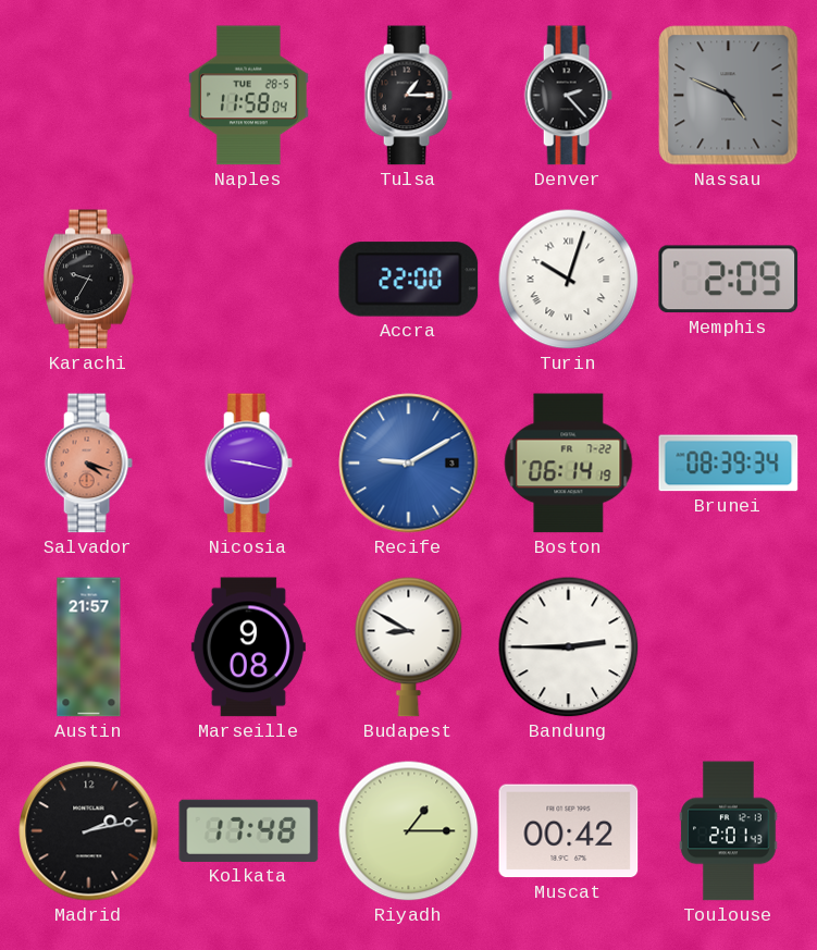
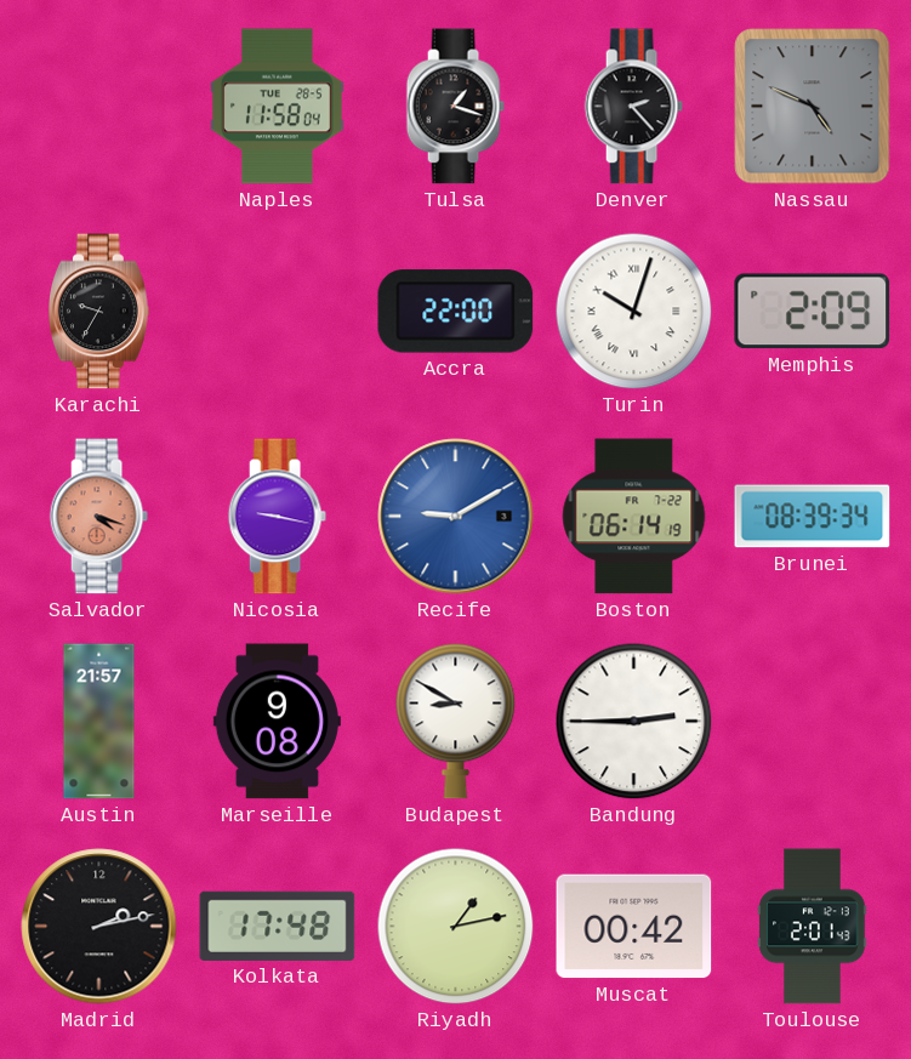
Tulsa: 1:15 -> 1:18 (455, 107)
Riyadh: 1:15 -> 1:13 (456, 927)
